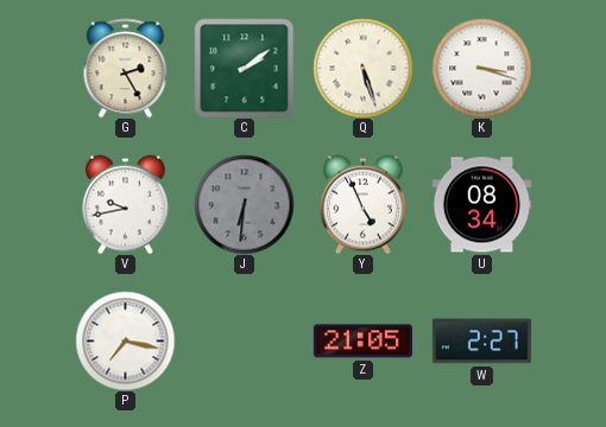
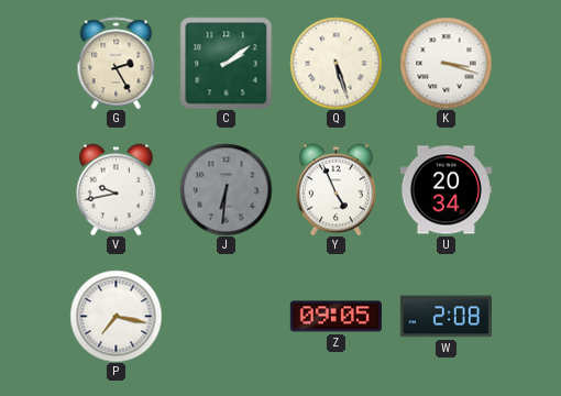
U: 08:34 -> 20:34 (446, 190)
Z: 21:05 -> 09:05 (335, 317)
W: 2:27 -> 2:08 (446, 317)
